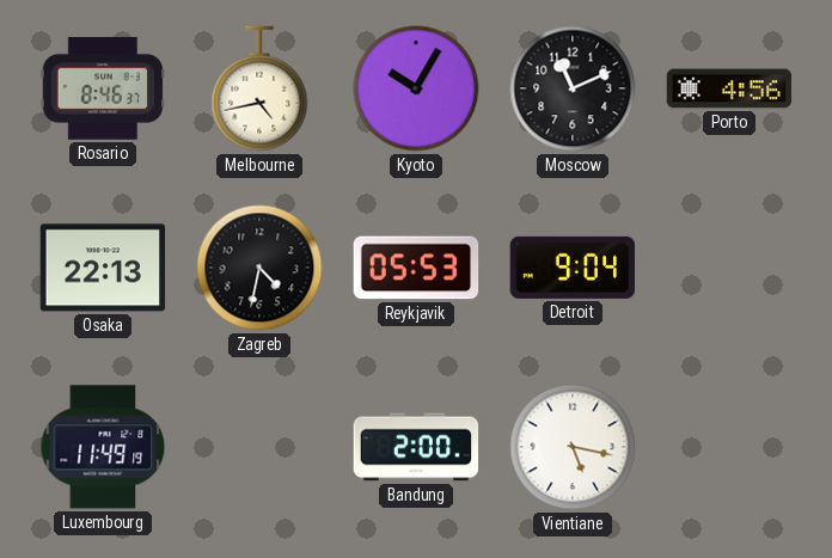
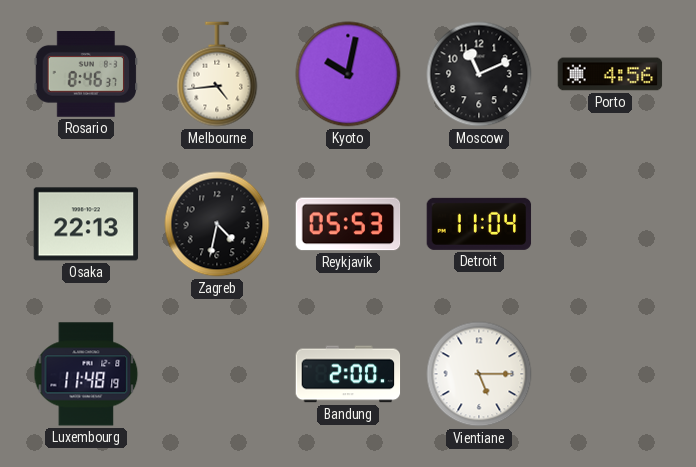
Melbourne: 4:43 -> 4:44 (217, 74)
Kyoto: 10:05 -> 10:02 (348, 74)
Detroit: 9:04 -> 11:04 (479, 224)
Luxembourg: 11:49 -> 11:48 (86, 374)
Vientiane: 5:17 -> 5:15 (479, 374)
